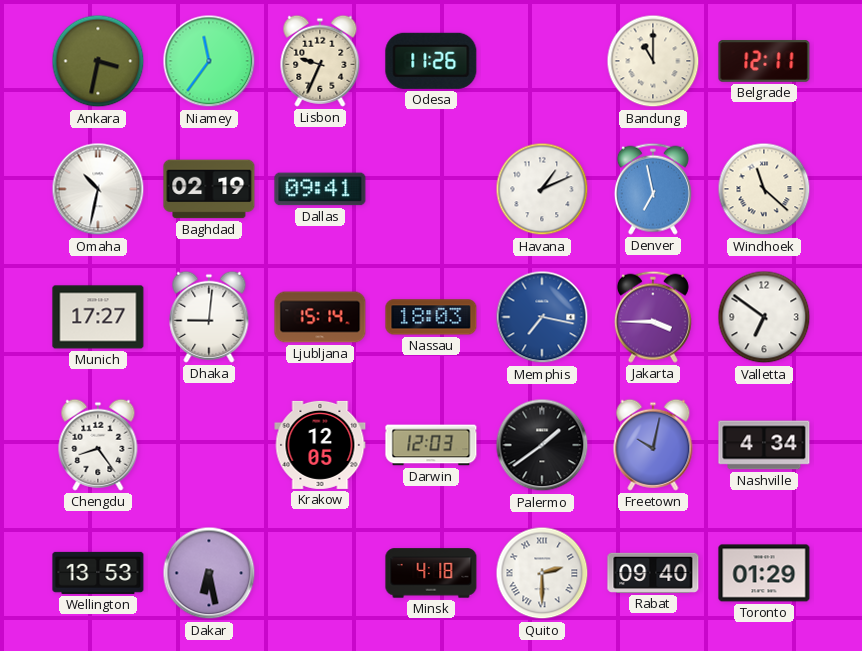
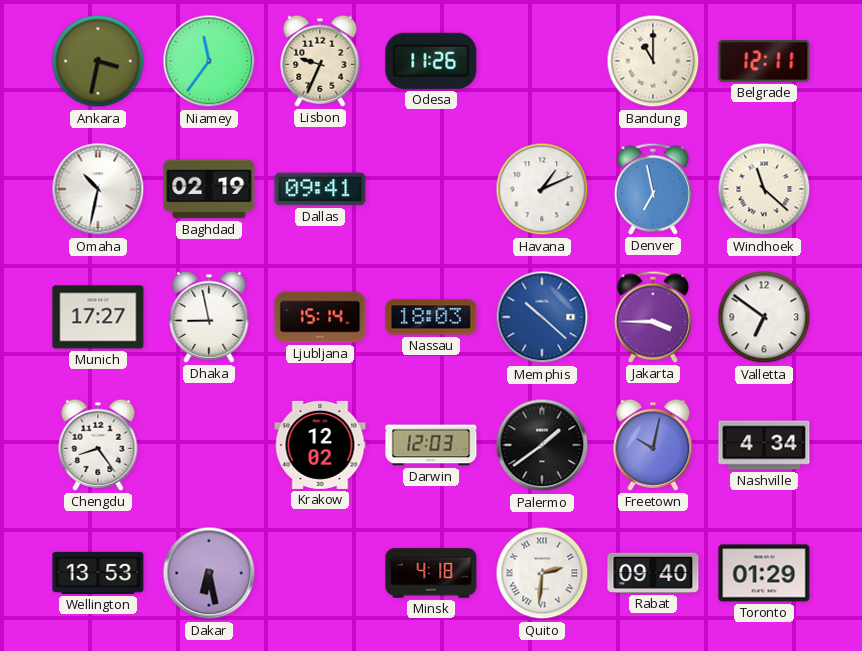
Dhaka: 9:01 -> 8:58 (209, 317)
Memphis: 7:17 -> 10:22 (542, 317)
Krakow: 12:05 -> 12:02 (320, 445)
Quito: 2:30 -> 2:31 (542, 573)
